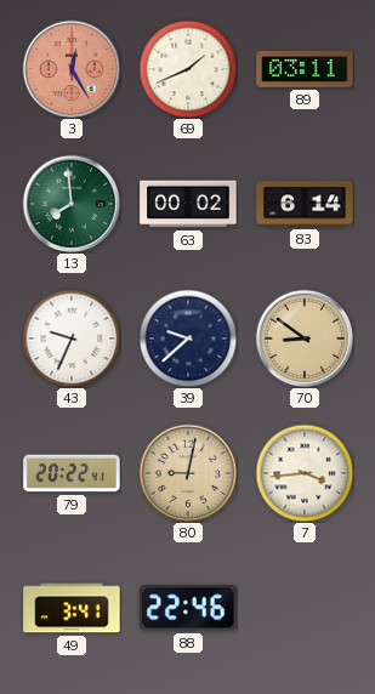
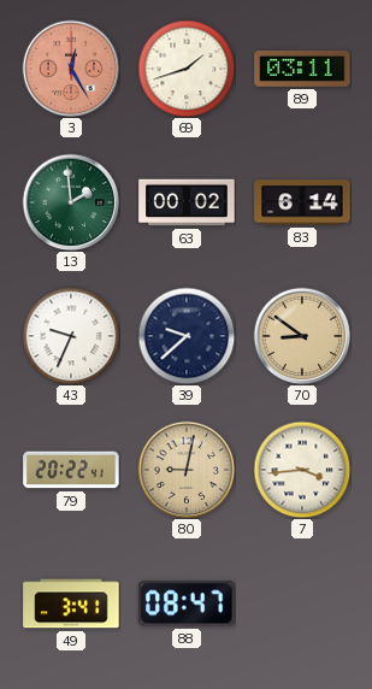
69: 1:41 -> 1:42 (187, 69)
13: 7:59 -> 1:59 (71, 202)
88: 22:46 -> 08:47 (187, 603)
